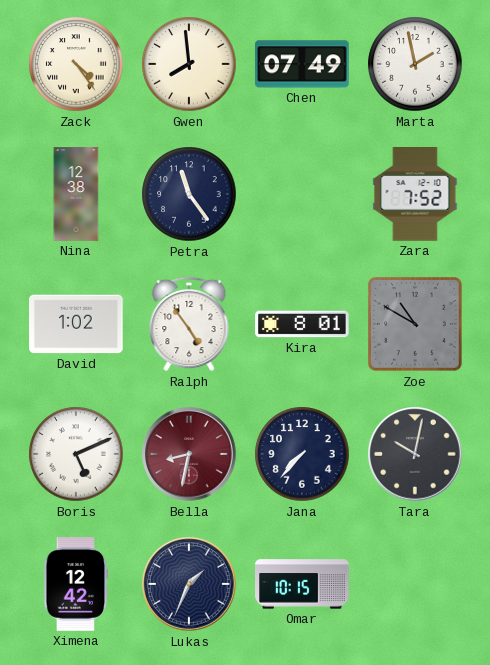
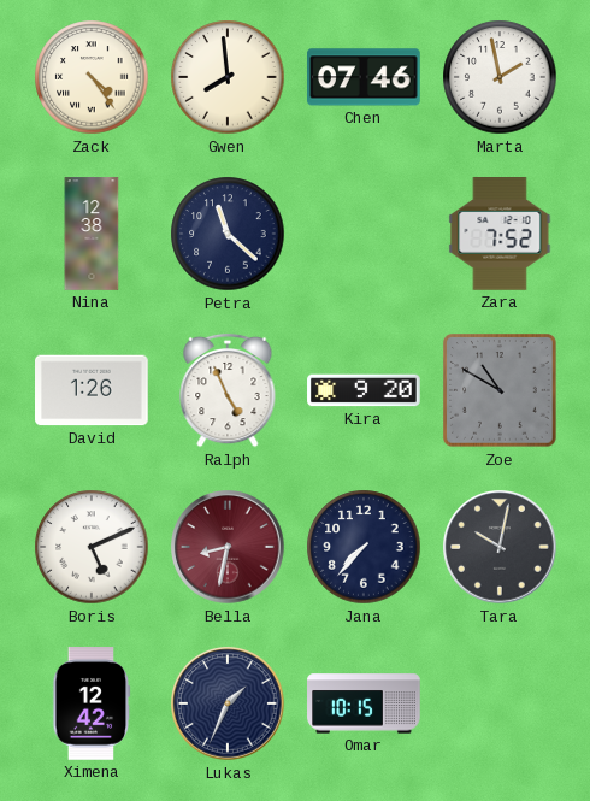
Chen: 07:49 -> 07:46 (365, 77)
Petra: 11:24 -> 11:22 (228, 234)
David: 1:02 -> 1:26 (93, 390)
Ralph: 4:54 -> 4:56 (228, 390)
Kira: 8:01 -> 9:20 (364, 390)
